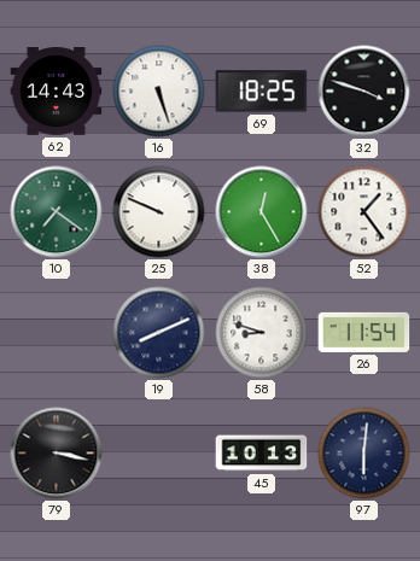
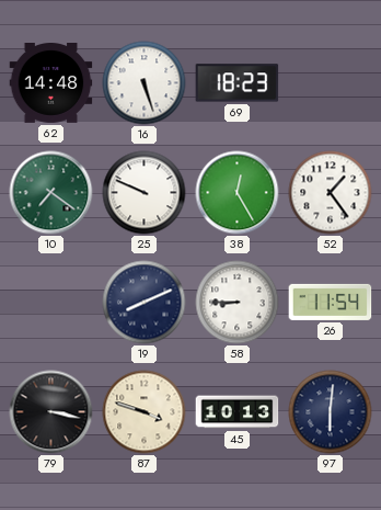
62: 14:43 -> 14:48 (51, 83)
69: 18:25 -> 18:23 (238, 83)
32: 3:48 -> none (364, 92)
58: 8:48 -> 8:45 (238, 303)
87: none -> 3:48 (145, 412)
